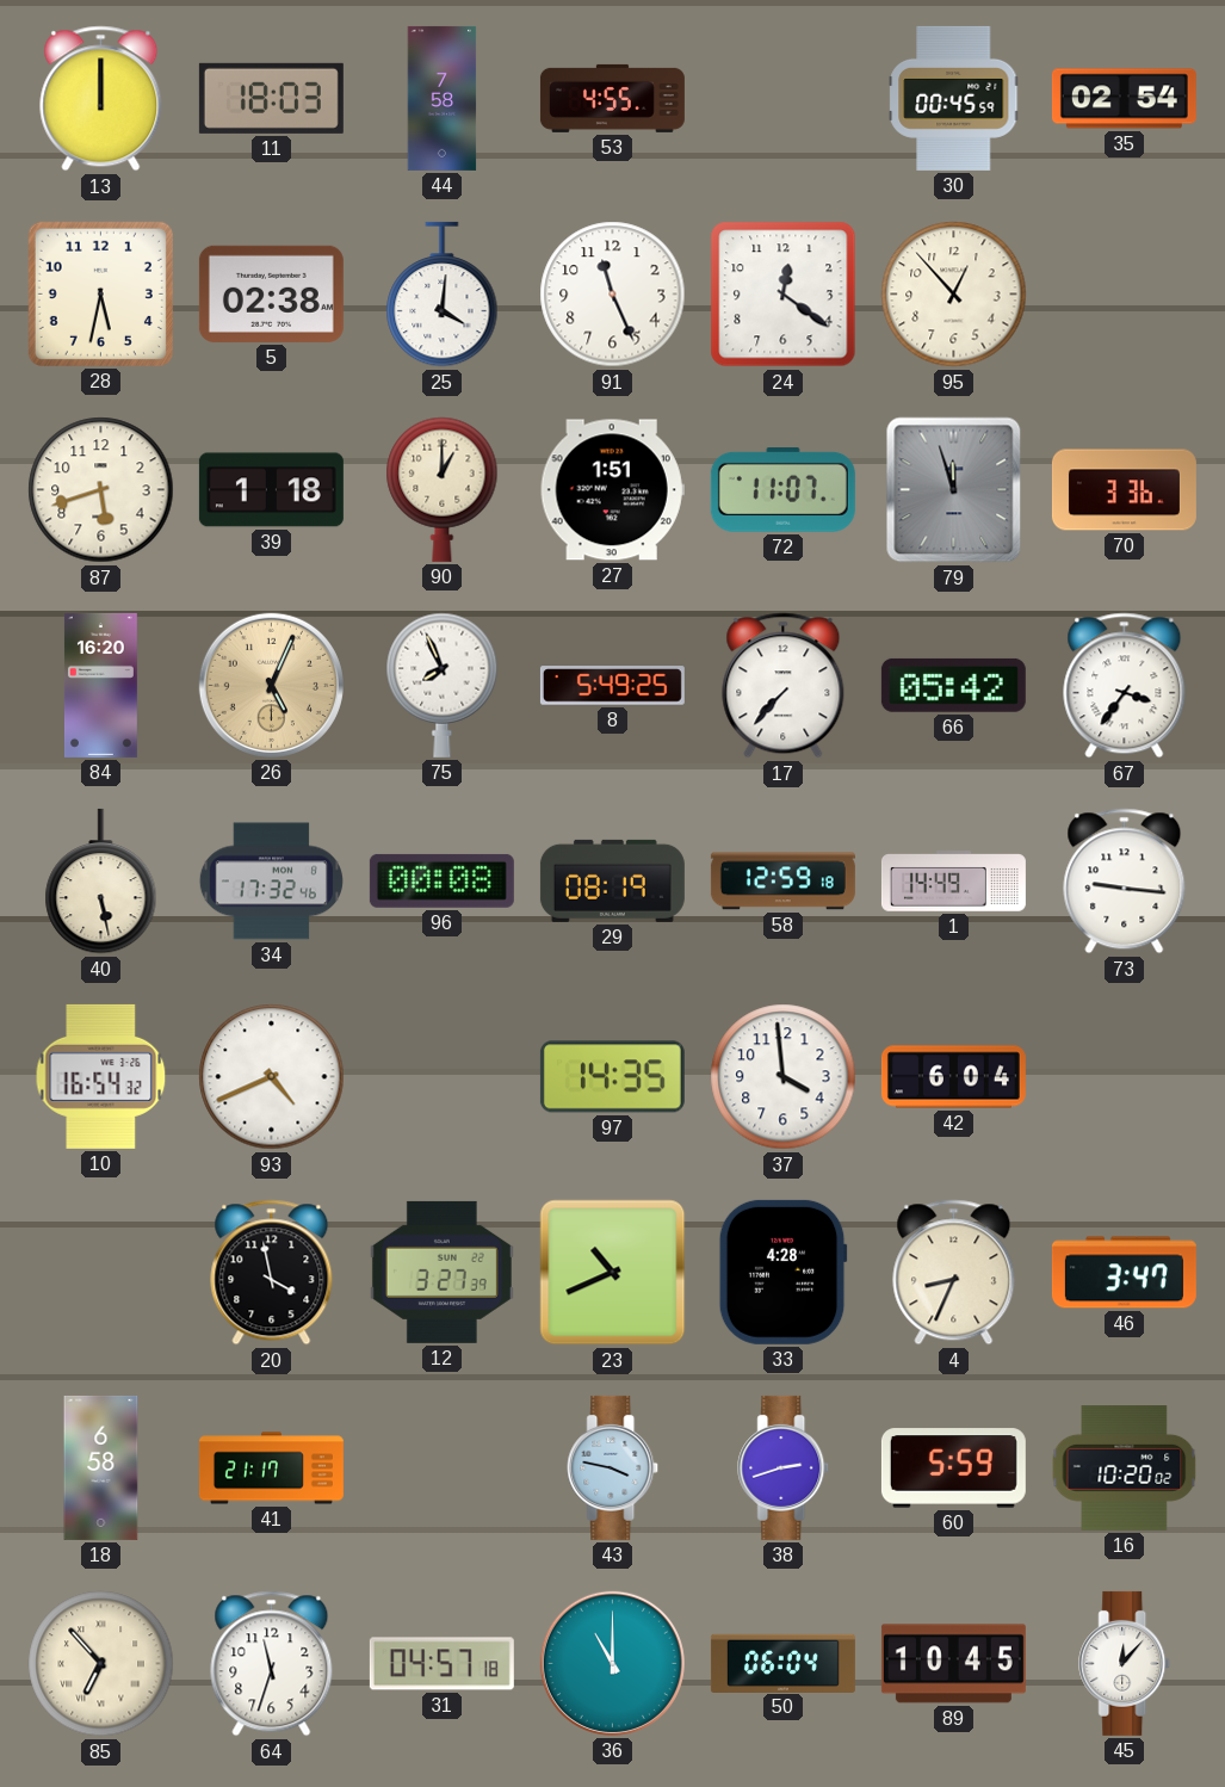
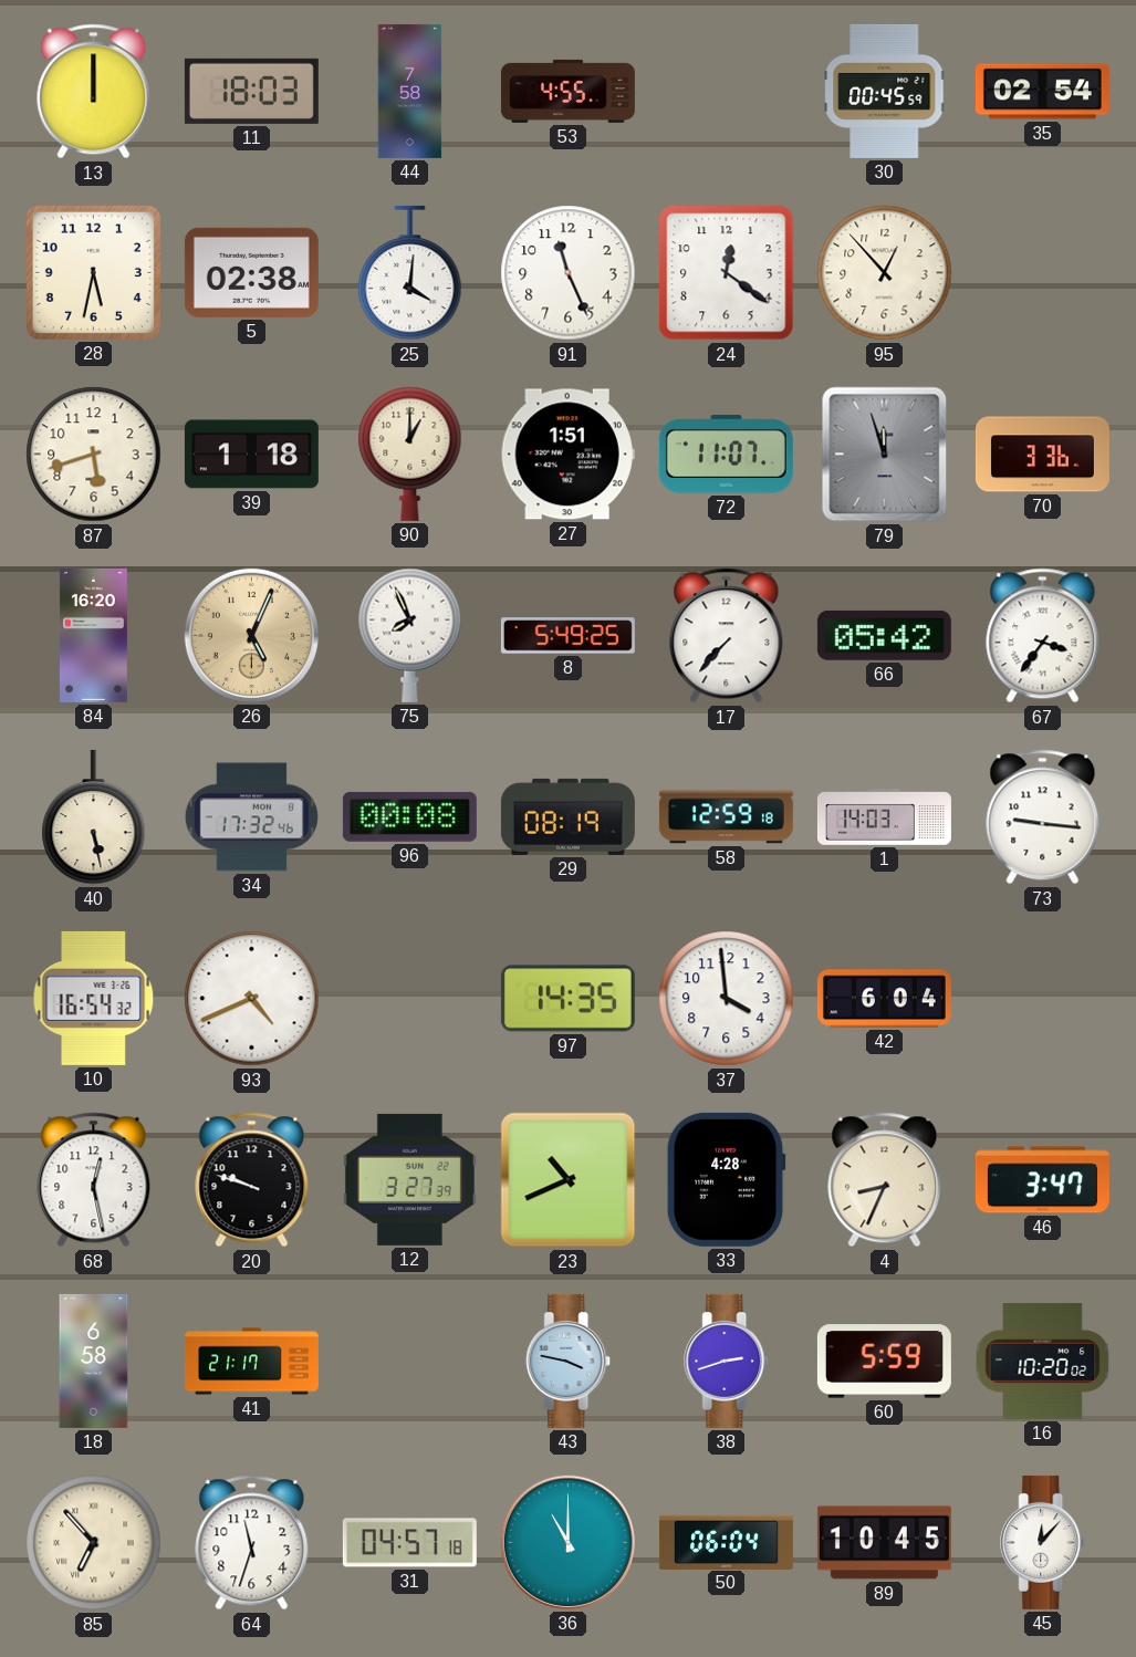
1: 14:49 -> 14:03 (884, 817)
68: none -> 12:28 (94, 1180)
20: 3:58 -> 9:48 (252, 1180)
